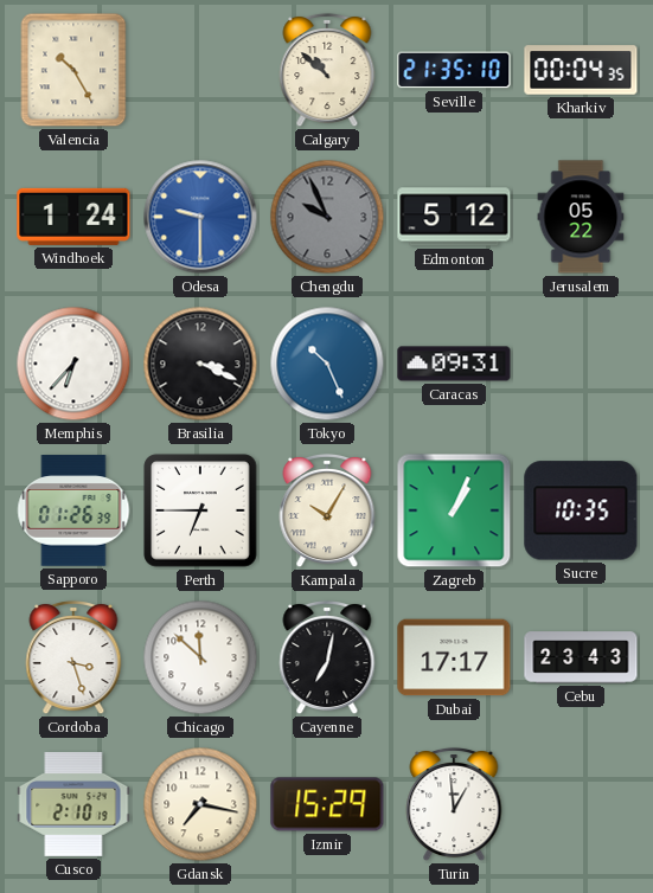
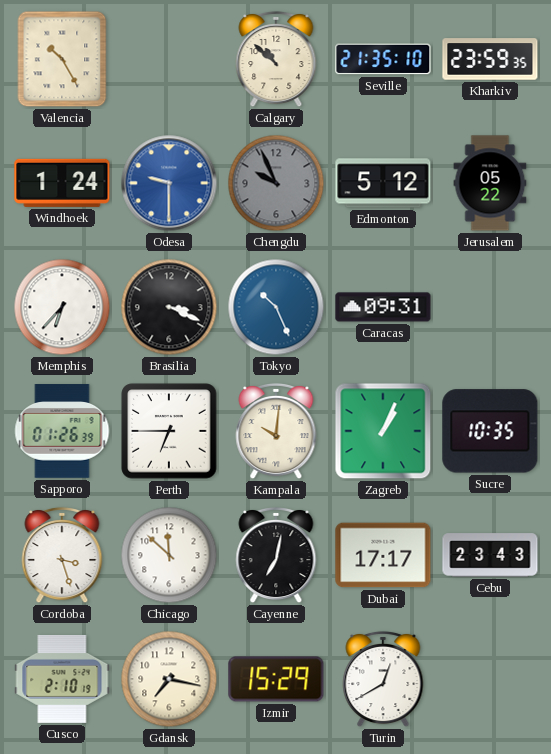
Kharkiv: 00:04 -> 23:59 (490, 59)
Kampala: 10:05 -> 10:01 (276, 431)
Turin: 12:59 -> 12:40 (383, 679)
